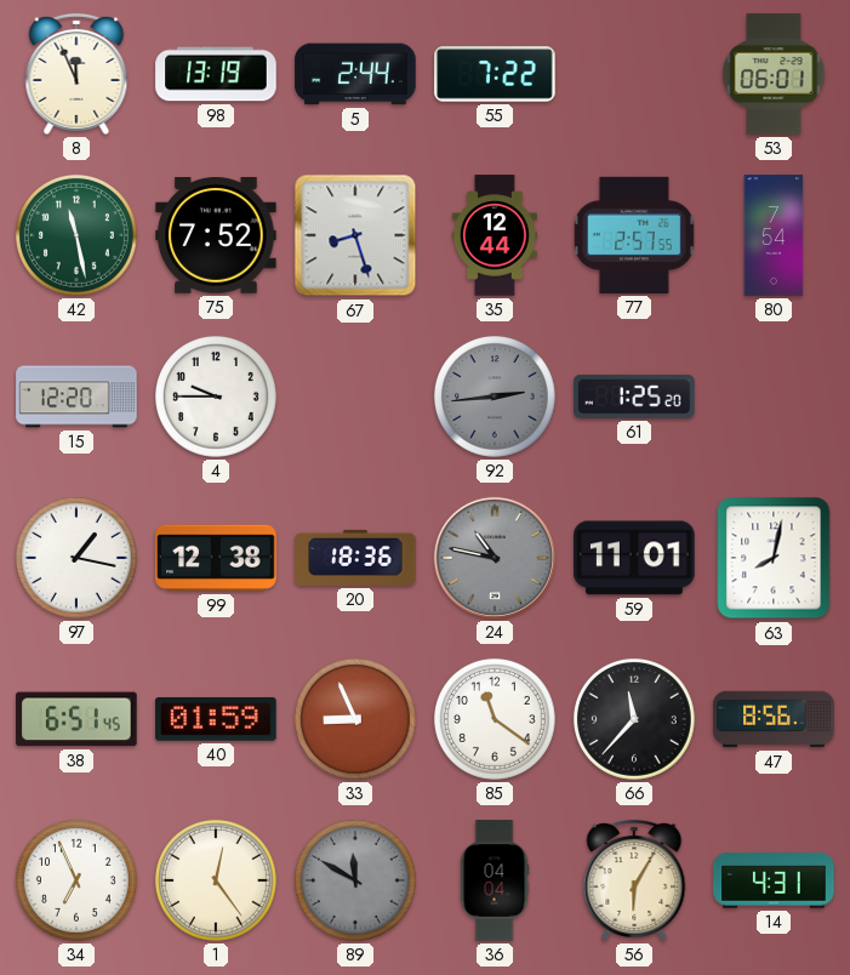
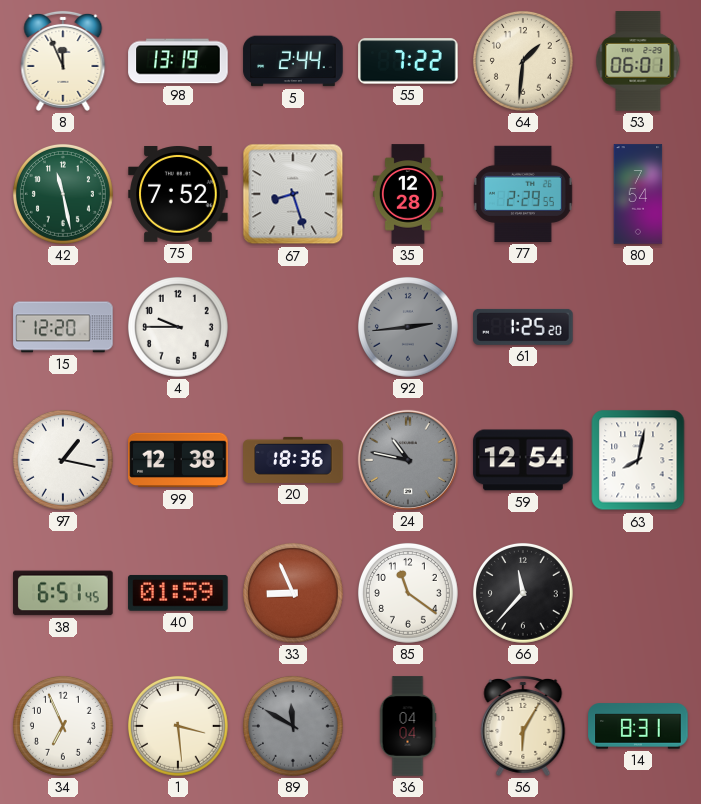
64: none -> 1:31 (523, 61)
35: 12:44 -> 12:28 (408, 194)
77: 2:57 -> 2:29 (523, 194)
59: 11:01 -> 12:54 (523, 460)
47: 8:56 -> none (774, 719)
1: 12:24 -> 3:29 (178, 726)
14: 4:31 -> 8:31 (638, 726)
